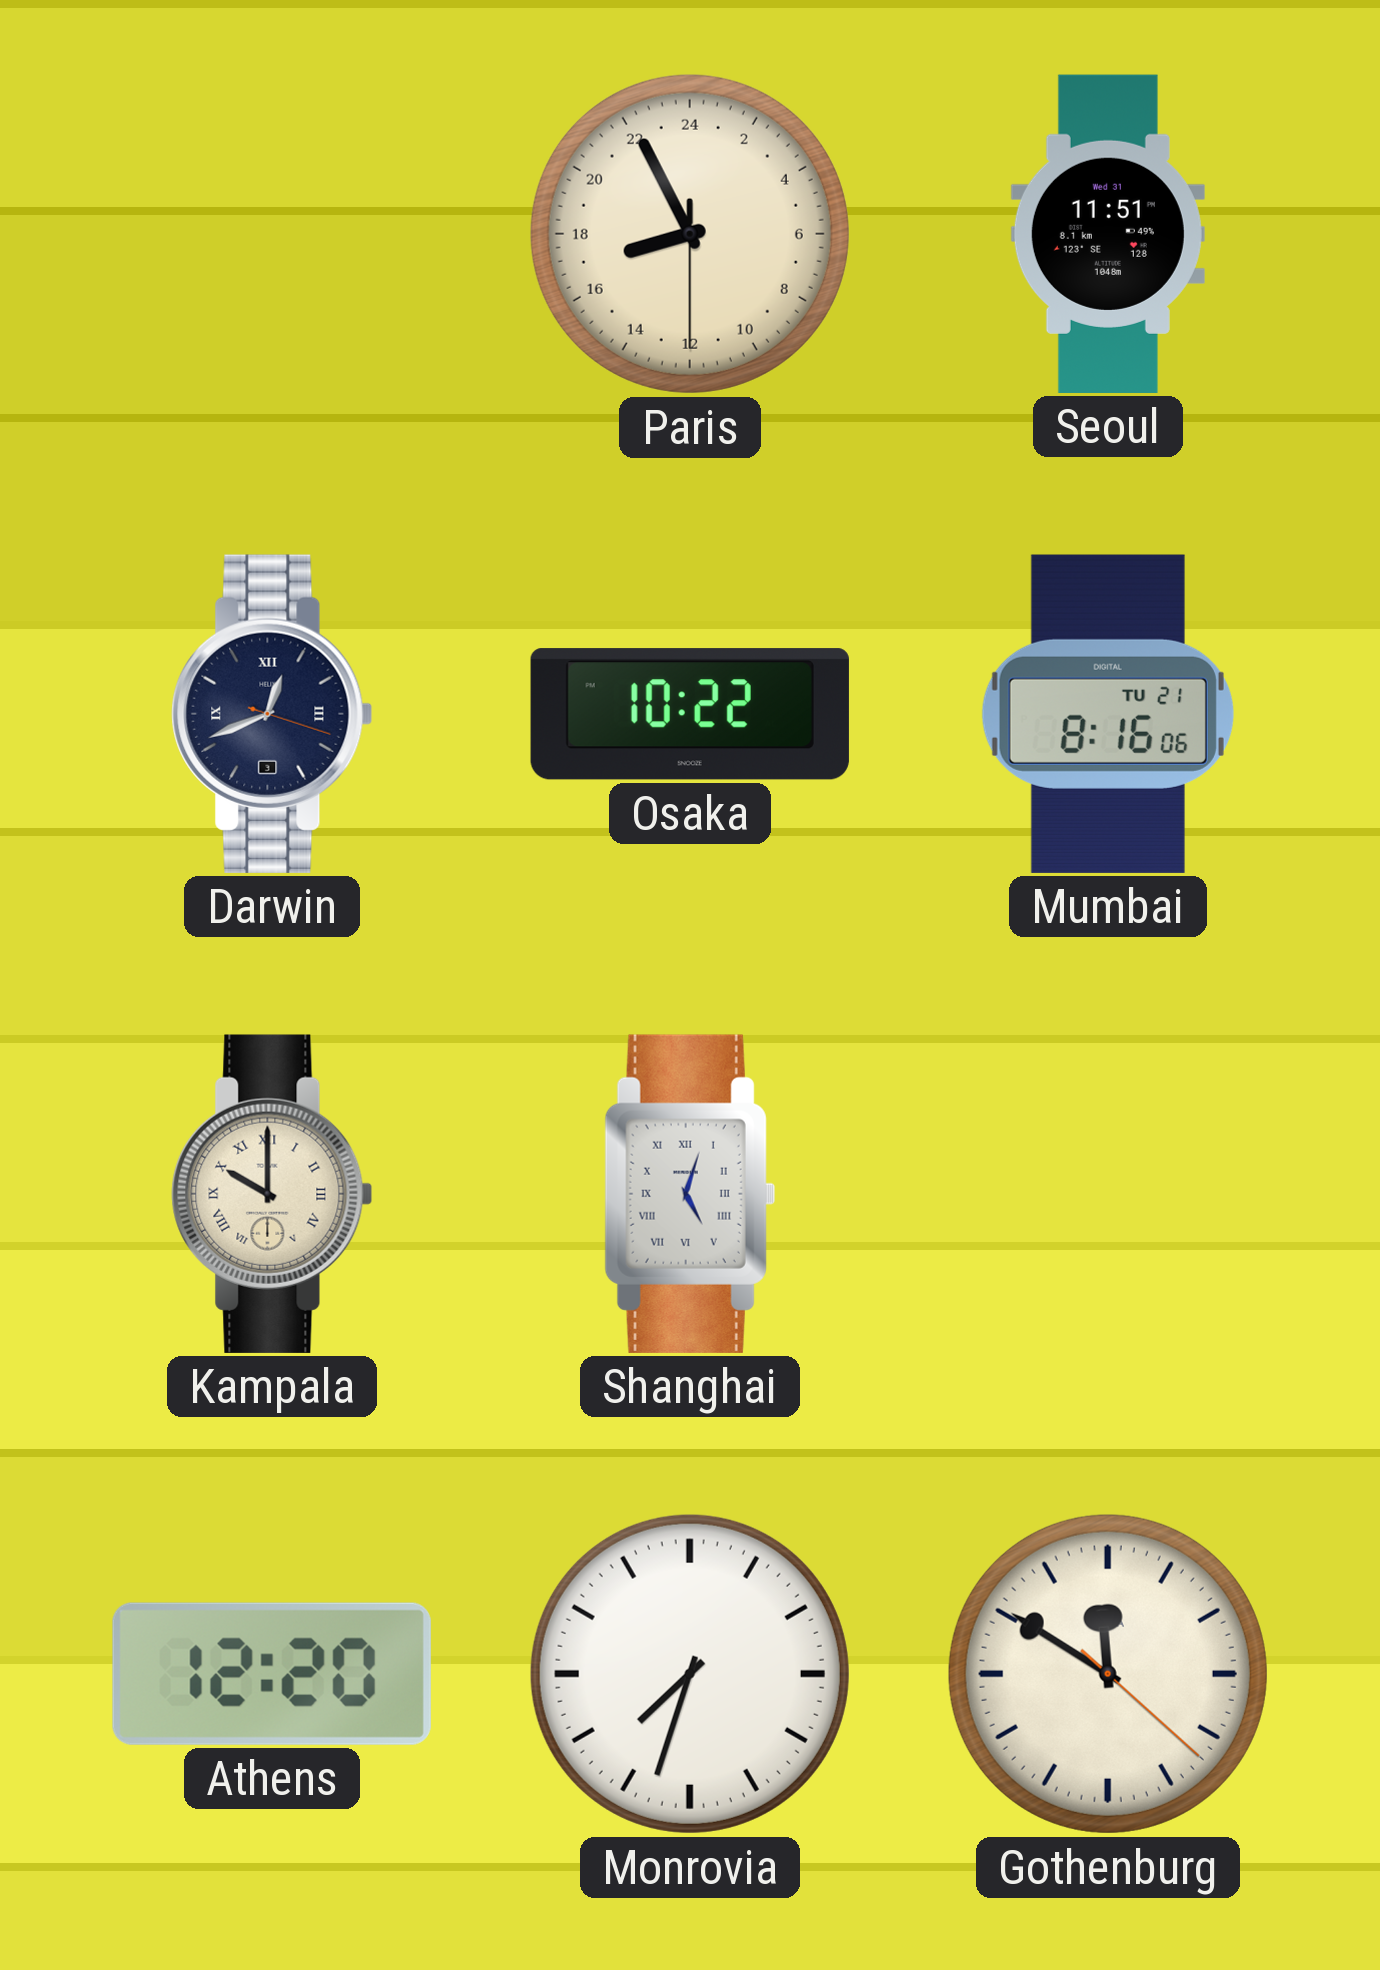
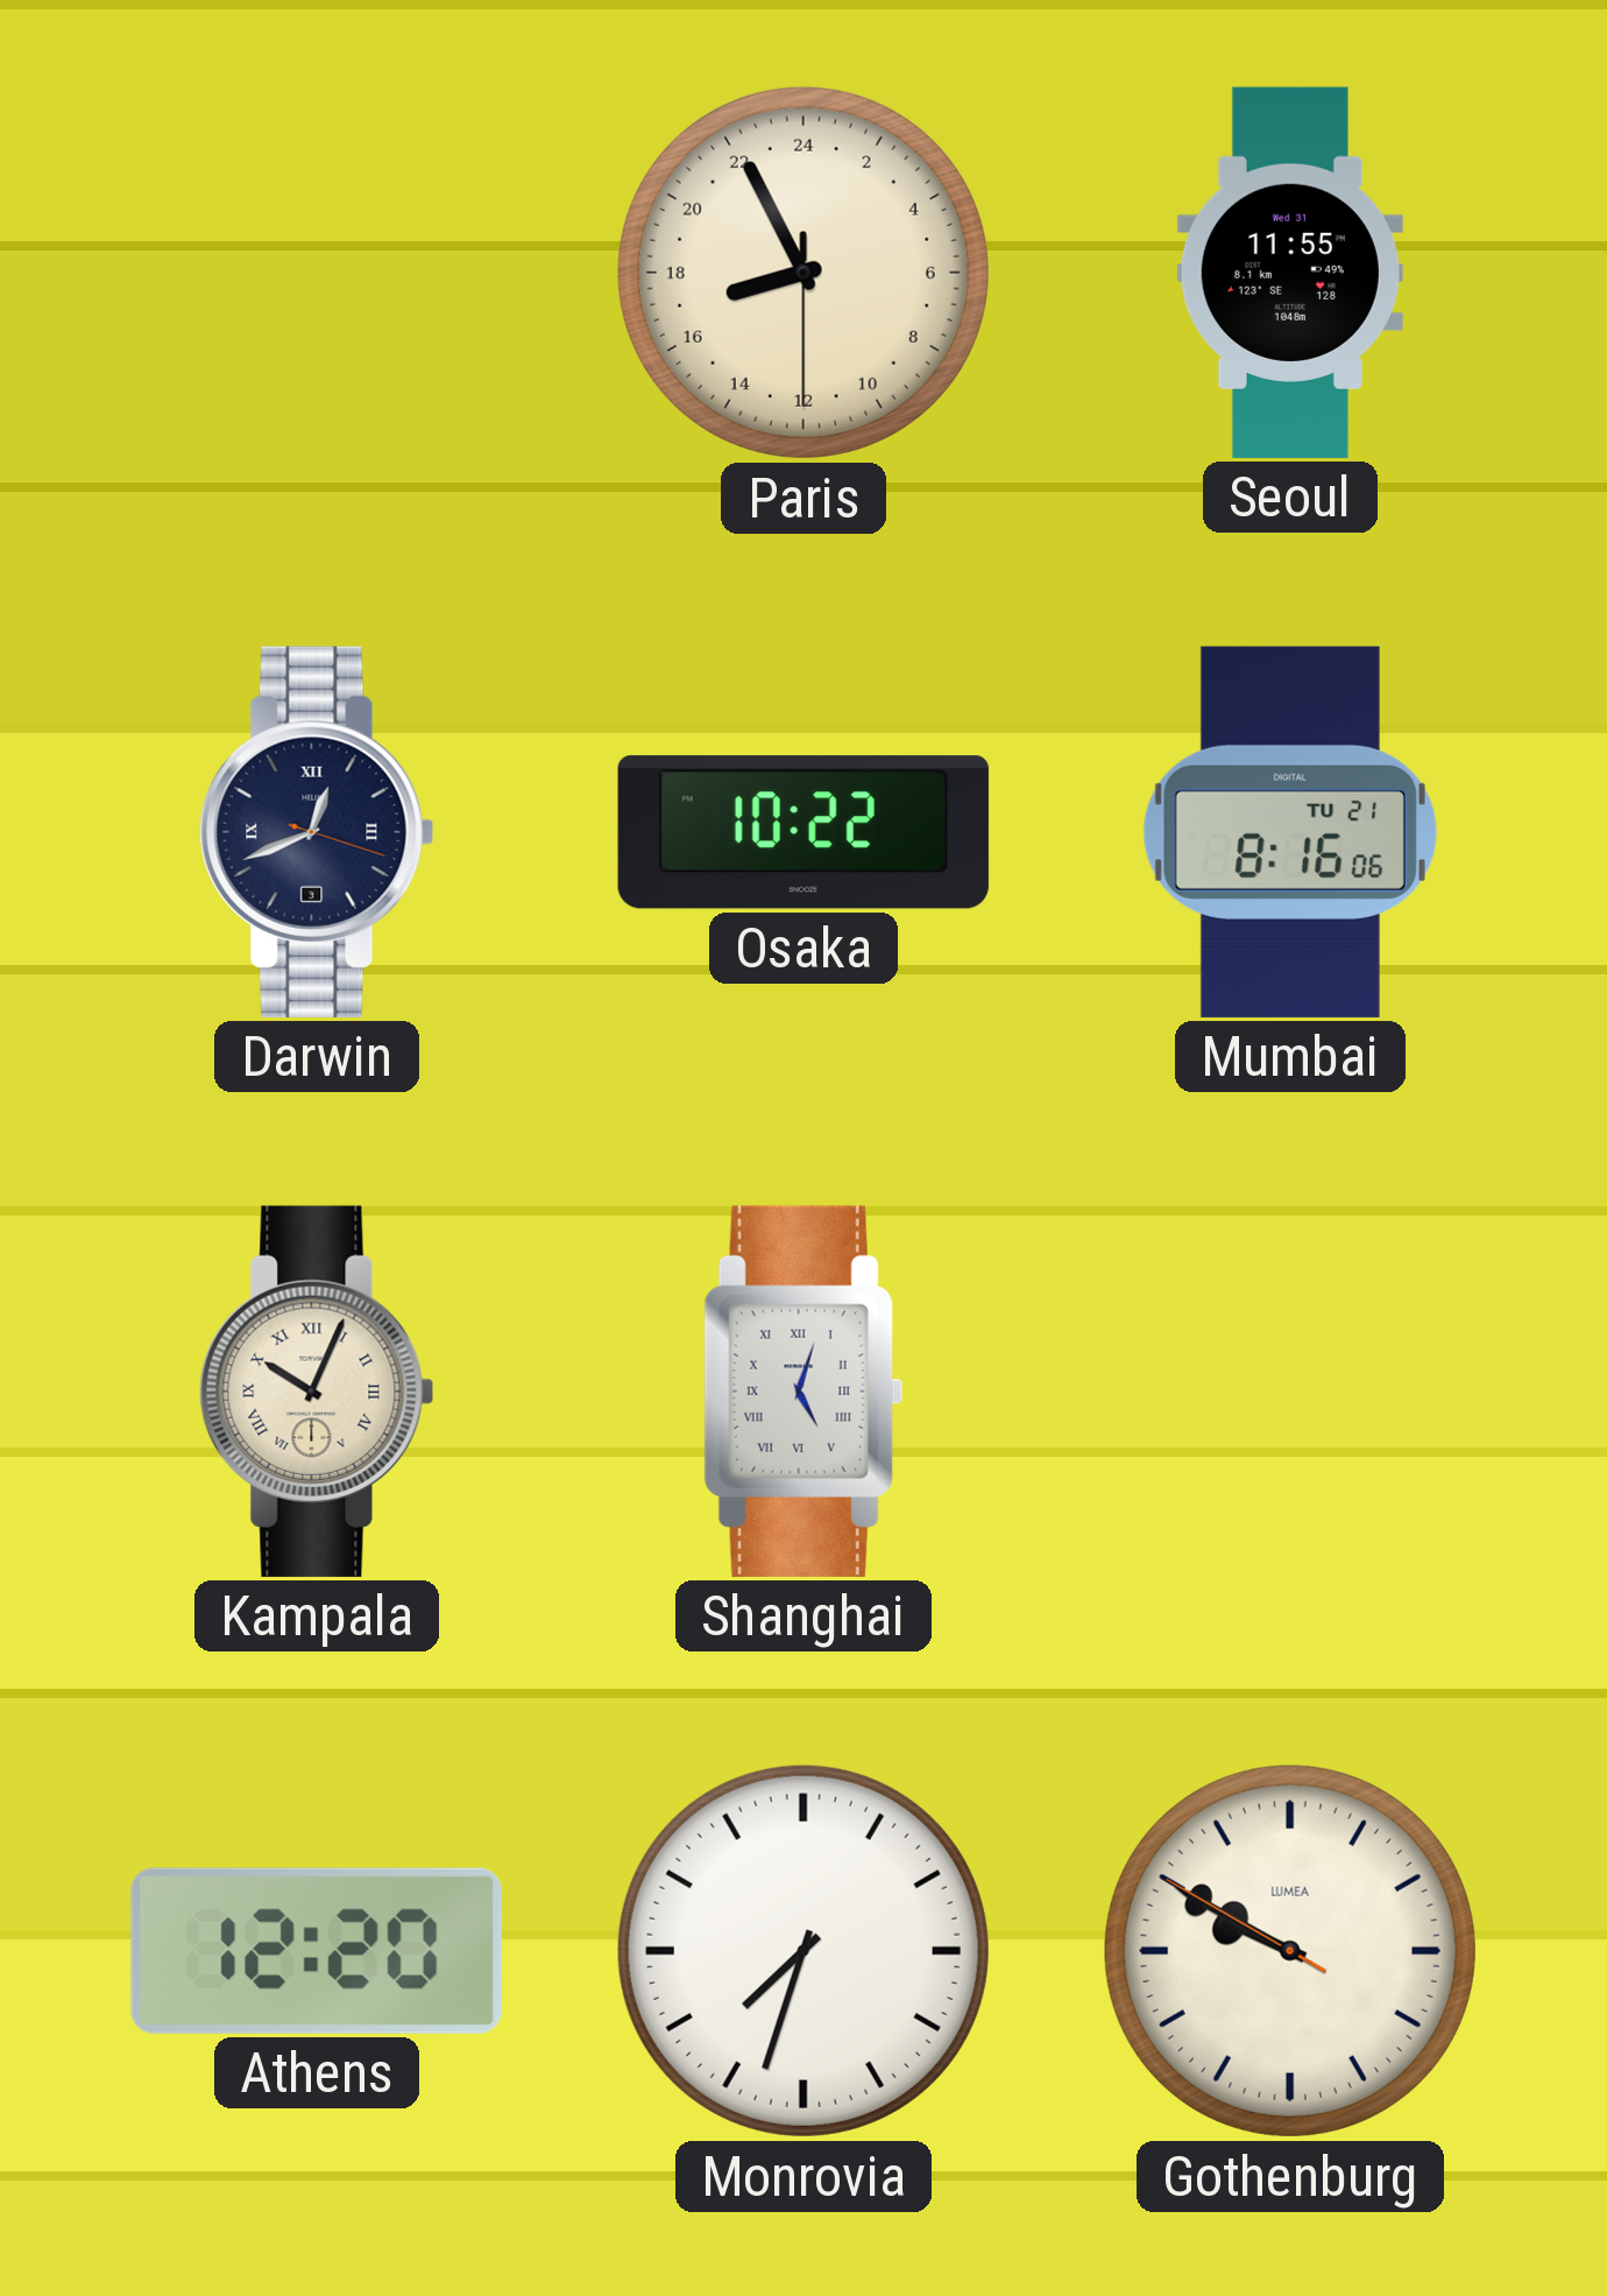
Seoul: 11:51 -> 11:55 (1290, 273)
Kampala: 10:00 -> 10:04 (317, 1392)
Gothenburg: 11:50 -> 9:49 (1290, 1951)
